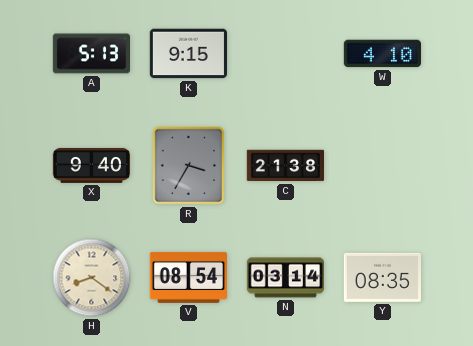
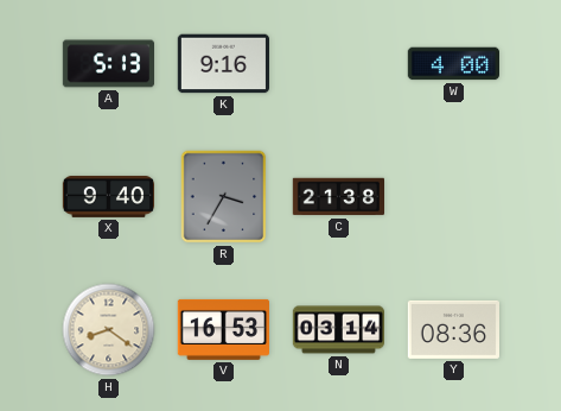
K: 9:15 -> 9:16 (223, 64)
W: 4:10 -> 4:00 (453, 64)
V: 08:54 -> 16:53 (223, 329)
Y: 08:35 -> 08:36 (453, 329)
